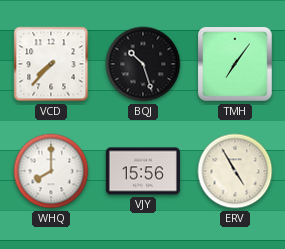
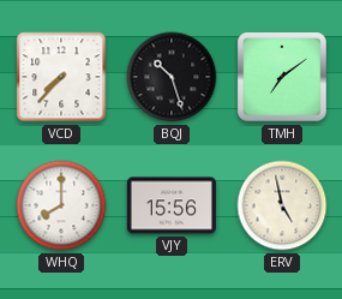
TMH: 7:06 -> 7:09 (283, 78)
ERV: 4:55 -> 4:58 (282, 205)
